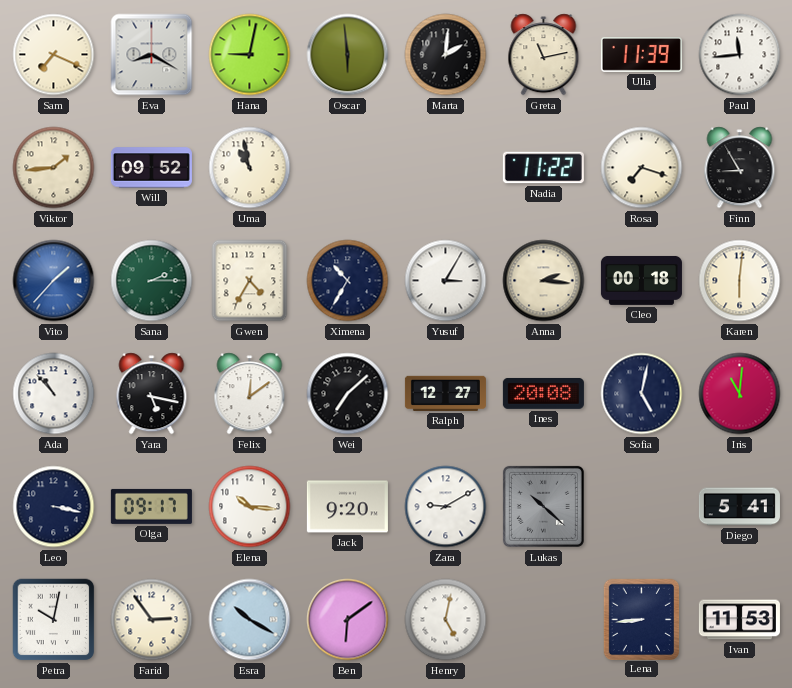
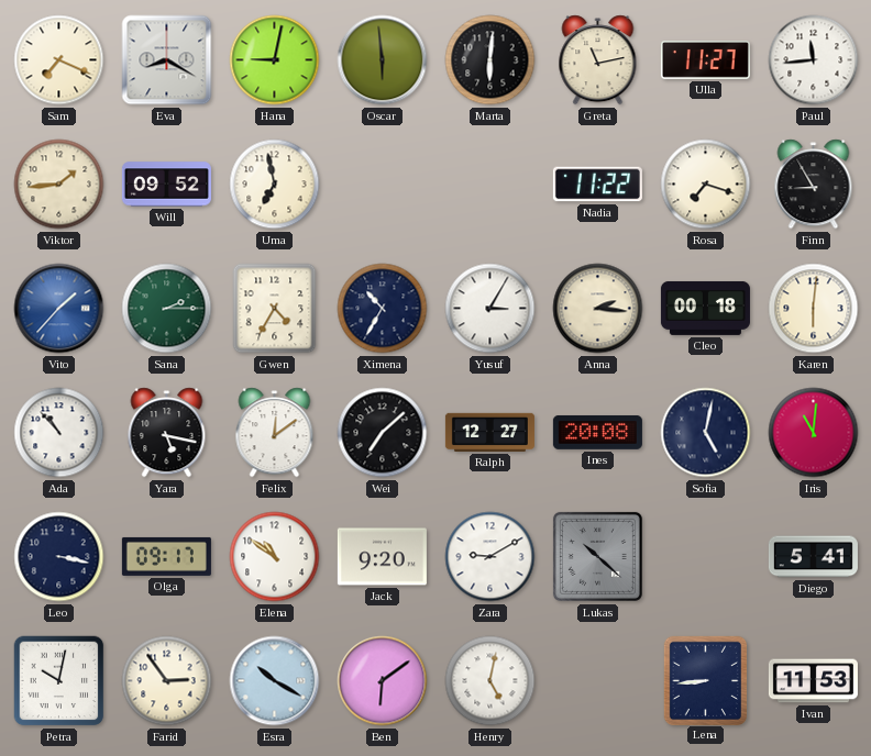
Marta: 2:01 -> 6:01 (490, 60)
Ulla: 11:39 -> 11:27 (705, 60)
Uma: 10:58 -> 6:58 (275, 185)
Elena: 10:16 -> 10:51 (275, 557)
